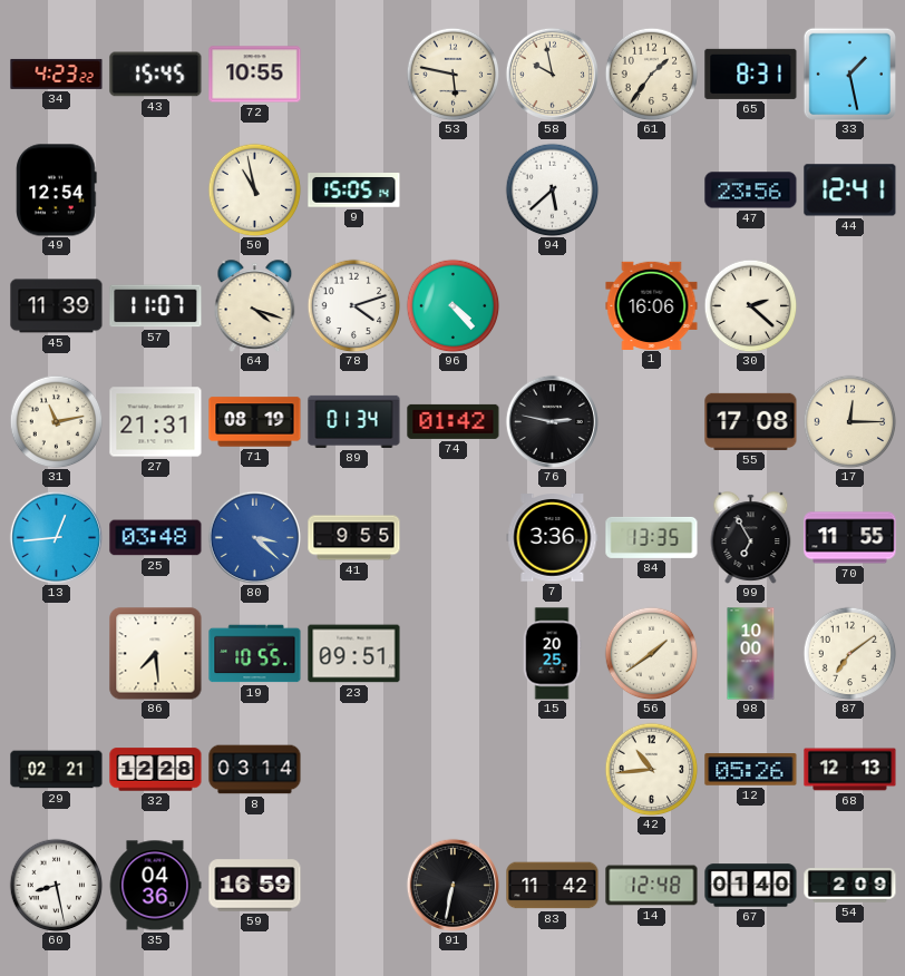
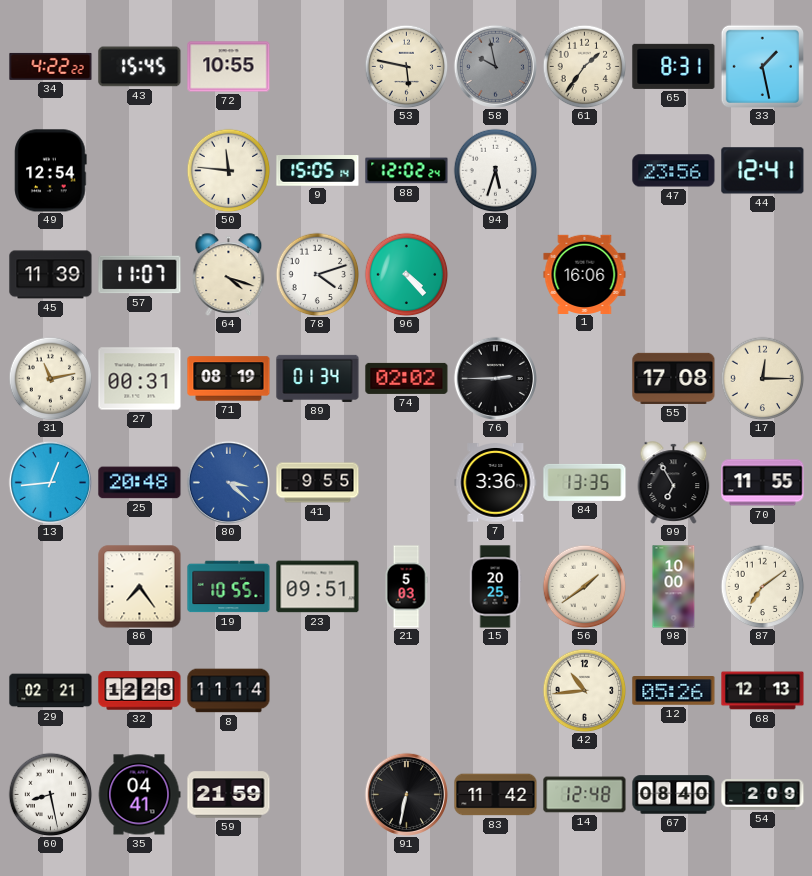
34: 4:23 -> 4:22 (51, 66)
58 dial: cream -> grey (495, 66)
50: 10:58 -> 11:46 (228, 170)
88: none -> 12:02 (407, 171)
94: 5:38 -> 5:33 (495, 170)
30: 2:22 -> none (750, 305)
27: 21:31 -> 00:31 (140, 379)
74: 01:42 -> 02:02 (407, 378)
76: 2:47 -> 2:45 (495, 378)
25: 03:48 -> 20:48 (140, 483)
86: 7:29 -> 7:24 (140, 587)
21: none -> 5:03 (406, 587)
8: 03:14 -> 11:14 (229, 691)
35: 04:36 -> 04:41 (139, 795)
59: 16:59 -> 21:59 (229, 795)
67: 01:40 -> 08:40 (674, 795)
